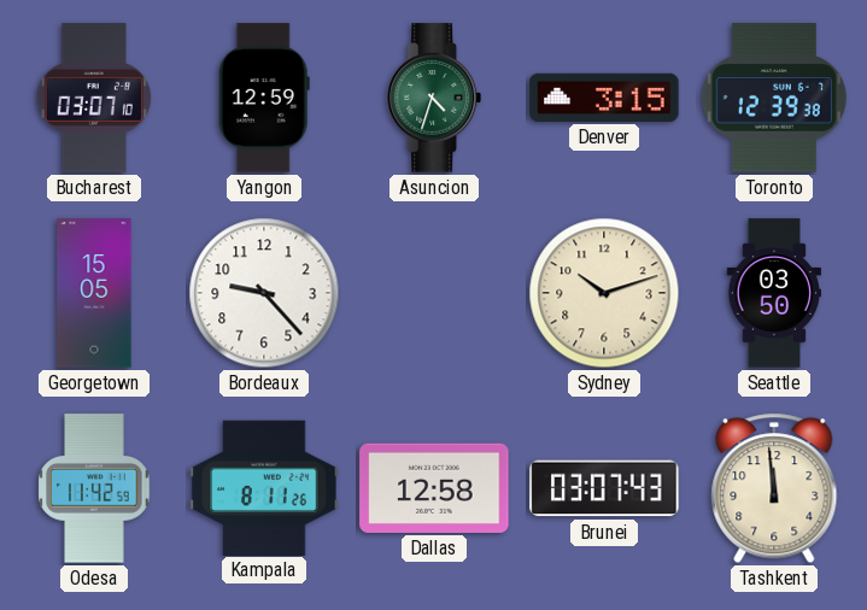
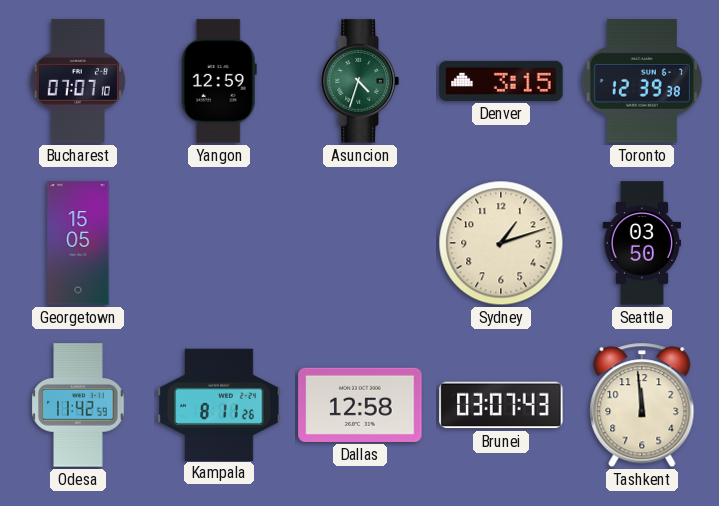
Bucharest: 03:07 -> 07:07 (78, 81)
Bordeaux: 9:23 -> none (264, 293)
Sydney: 10:12 -> 1:12 (501, 243)
